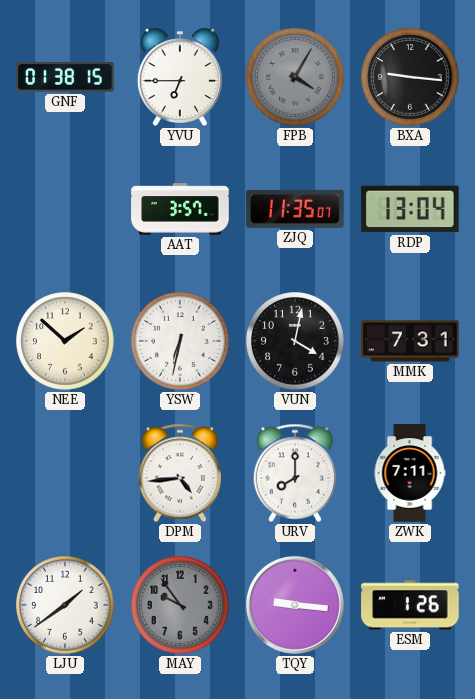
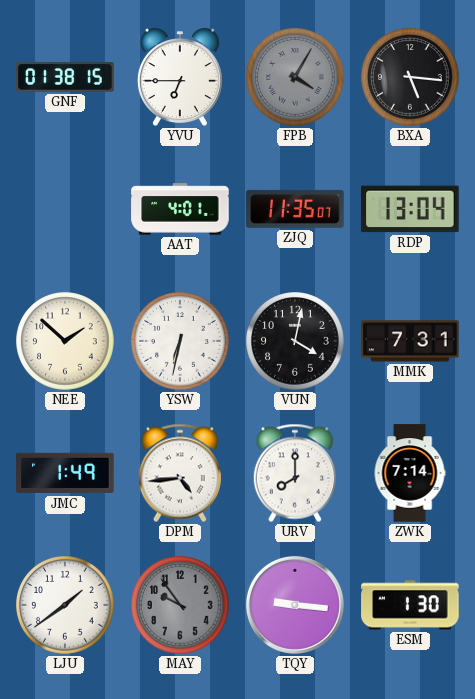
BXA: 9:16 -> 5:16 (410, 77)
AAT: 3:57 -> 4:01 (180, 209)
JMC: none -> 1:49 (65, 473)
ZWK: 7:11 -> 7:14 (410, 473)
ESM: 1:26 -> 1:30 (410, 605)
